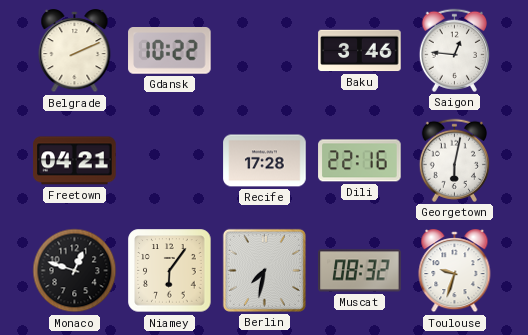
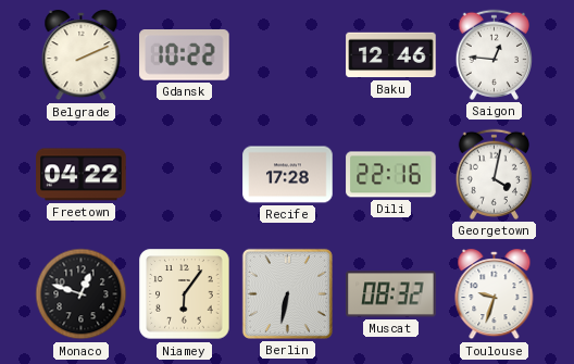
Baku: 3:46 -> 12:46 (391, 55)
Freetown: 04:21 -> 04:22 (82, 175)
Georgetown: 6:02 -> 4:02 (494, 174)
Berlin: 7:32 -> 6:32 (287, 293)
